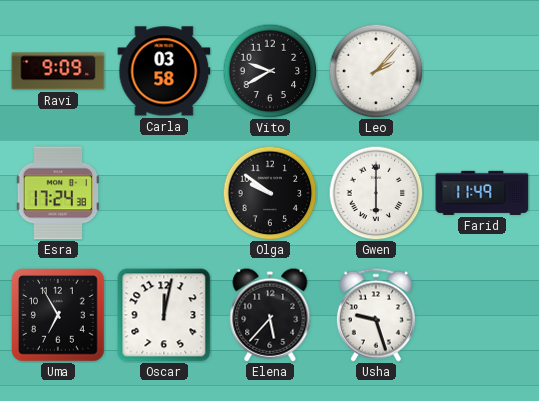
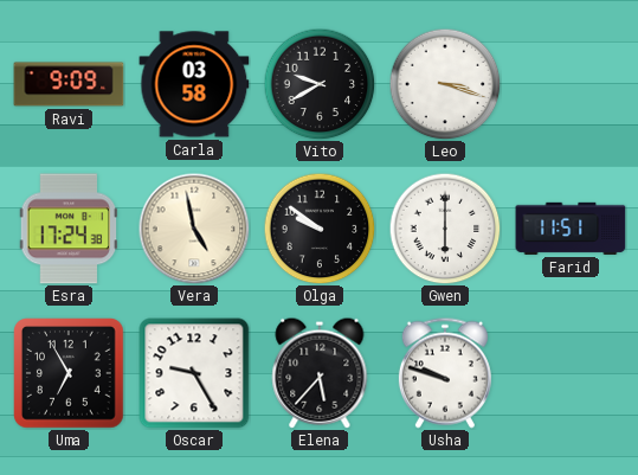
Leo: 2:07 -> 3:18 (445, 84)
Vera: none -> 4:58 (194, 229)
Farid: 11:49 -> 11:51 (571, 229)
Oscar: 12:02 -> 9:25 (194, 373)
Usha: 9:27 -> 9:48 (445, 373)
